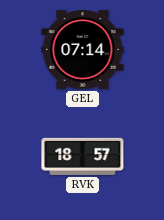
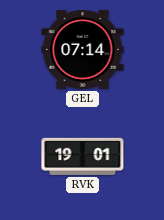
RVK: 18:57 -> 19:01 (83, 156)
